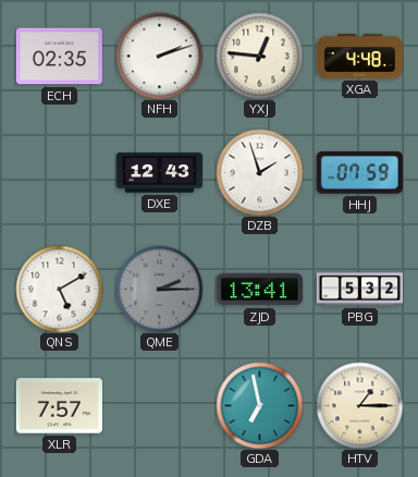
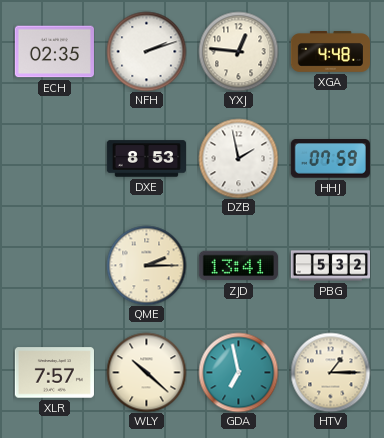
DXE: 12:43 -> 8:53 (146, 159)
DZB: 1:57 -> 1:58 (238, 158)
QNS: 5:10 -> none (59, 289)
QME dial: grey -> cream (146, 265)
WLY: none -> 10:22 (146, 372)
